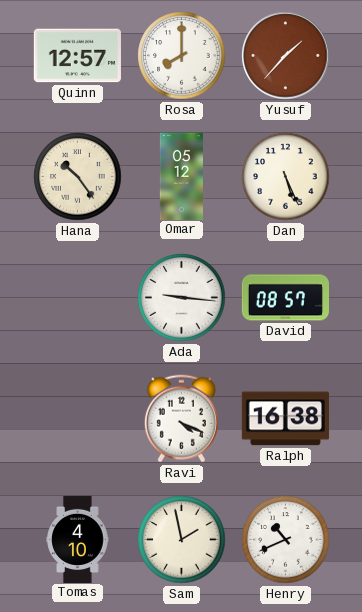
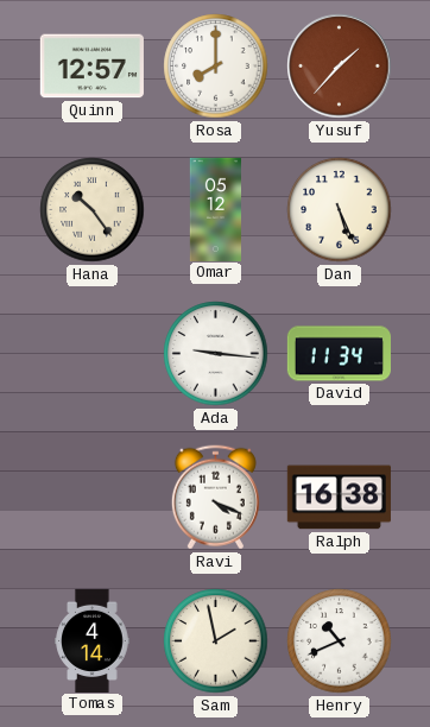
David: 08:57 -> 11:34 (339, 354)
Tomas: 4:10 -> 4:14 (93, 640)
